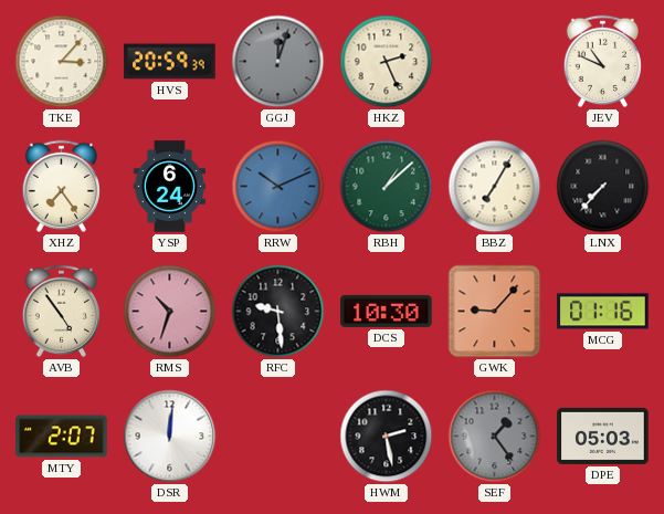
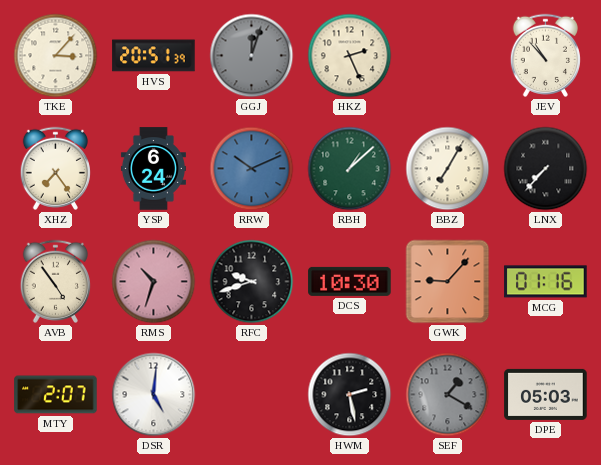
HVS: 20:59 -> 20:51 (154, 56)
JEV: 10:49 -> 10:53 (545, 55)
RFC: 9:29 -> 9:42 (252, 282)
DSR: 12:01 -> 5:01 (154, 395)
SEF: 1:24 -> 1:20 (448, 395)
